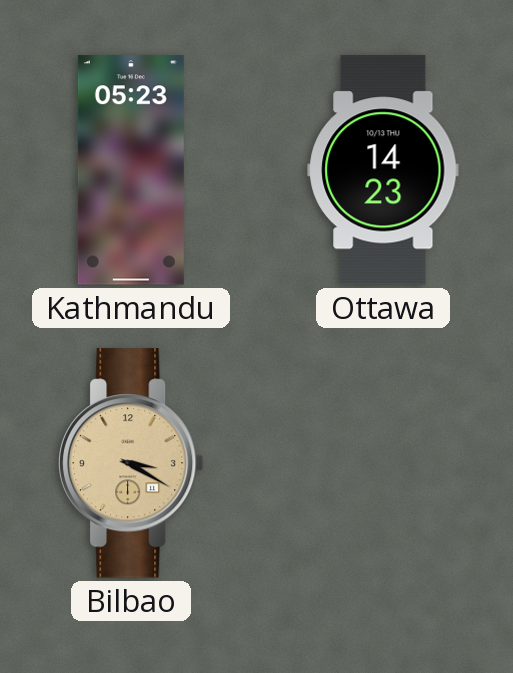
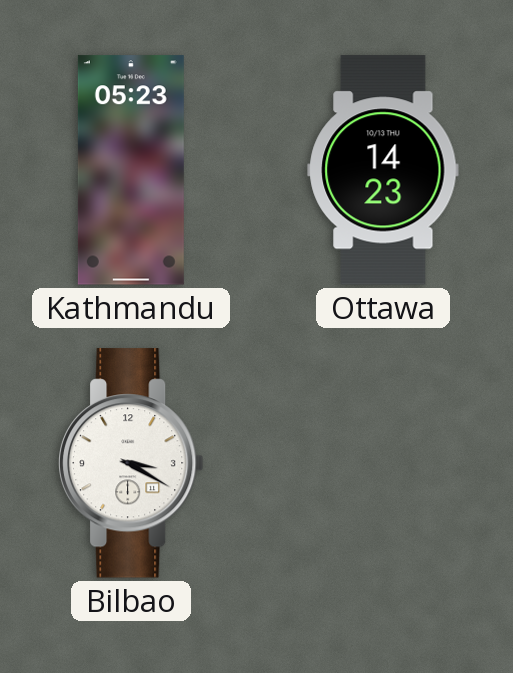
Bilbao dial: champagne -> white (132, 463)
